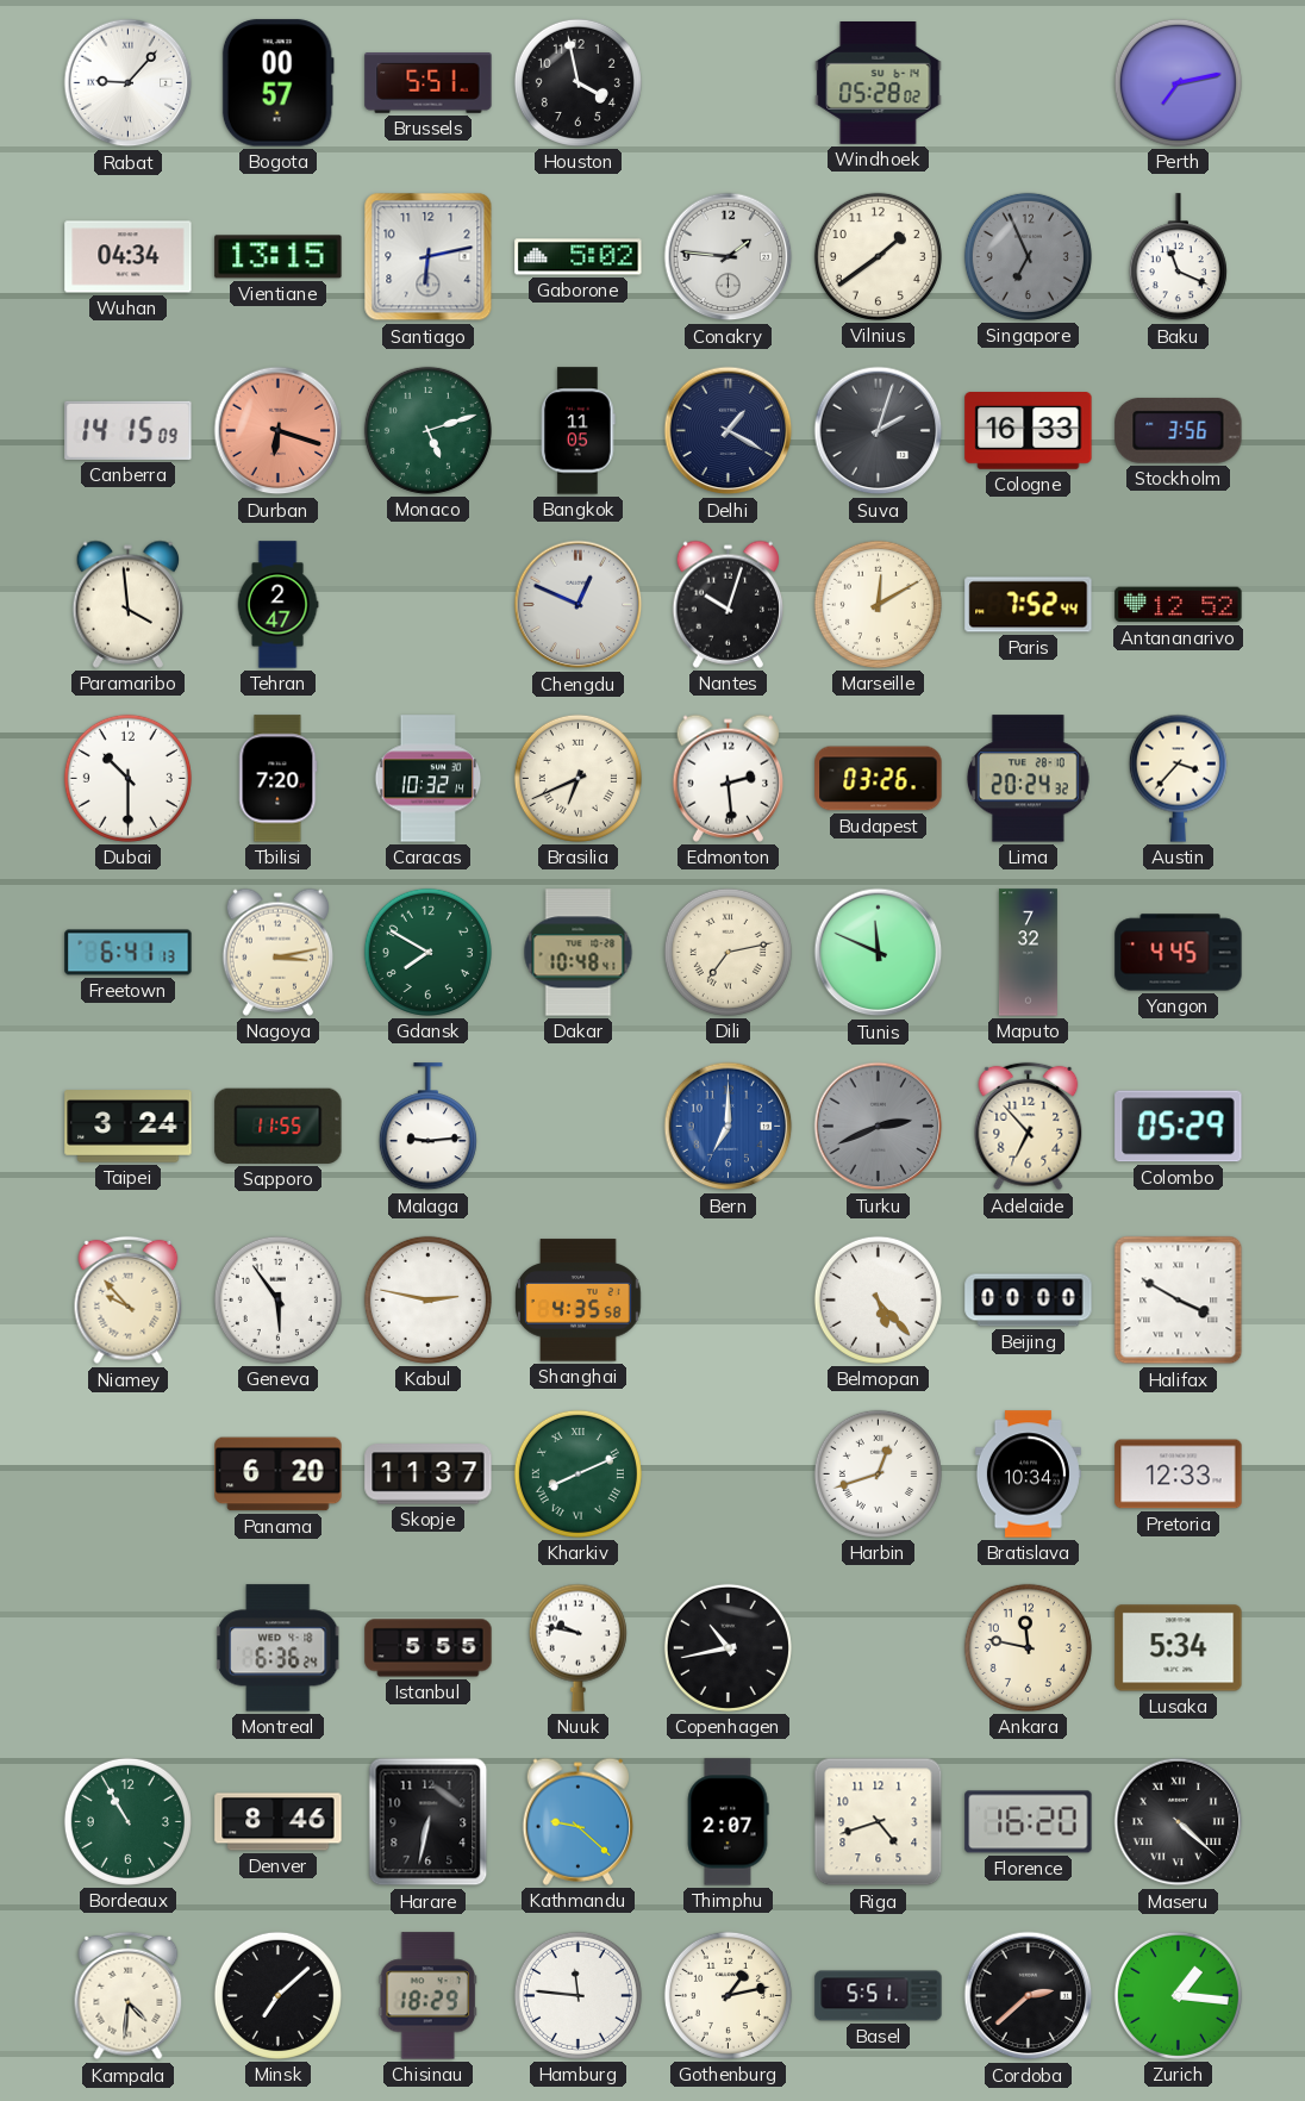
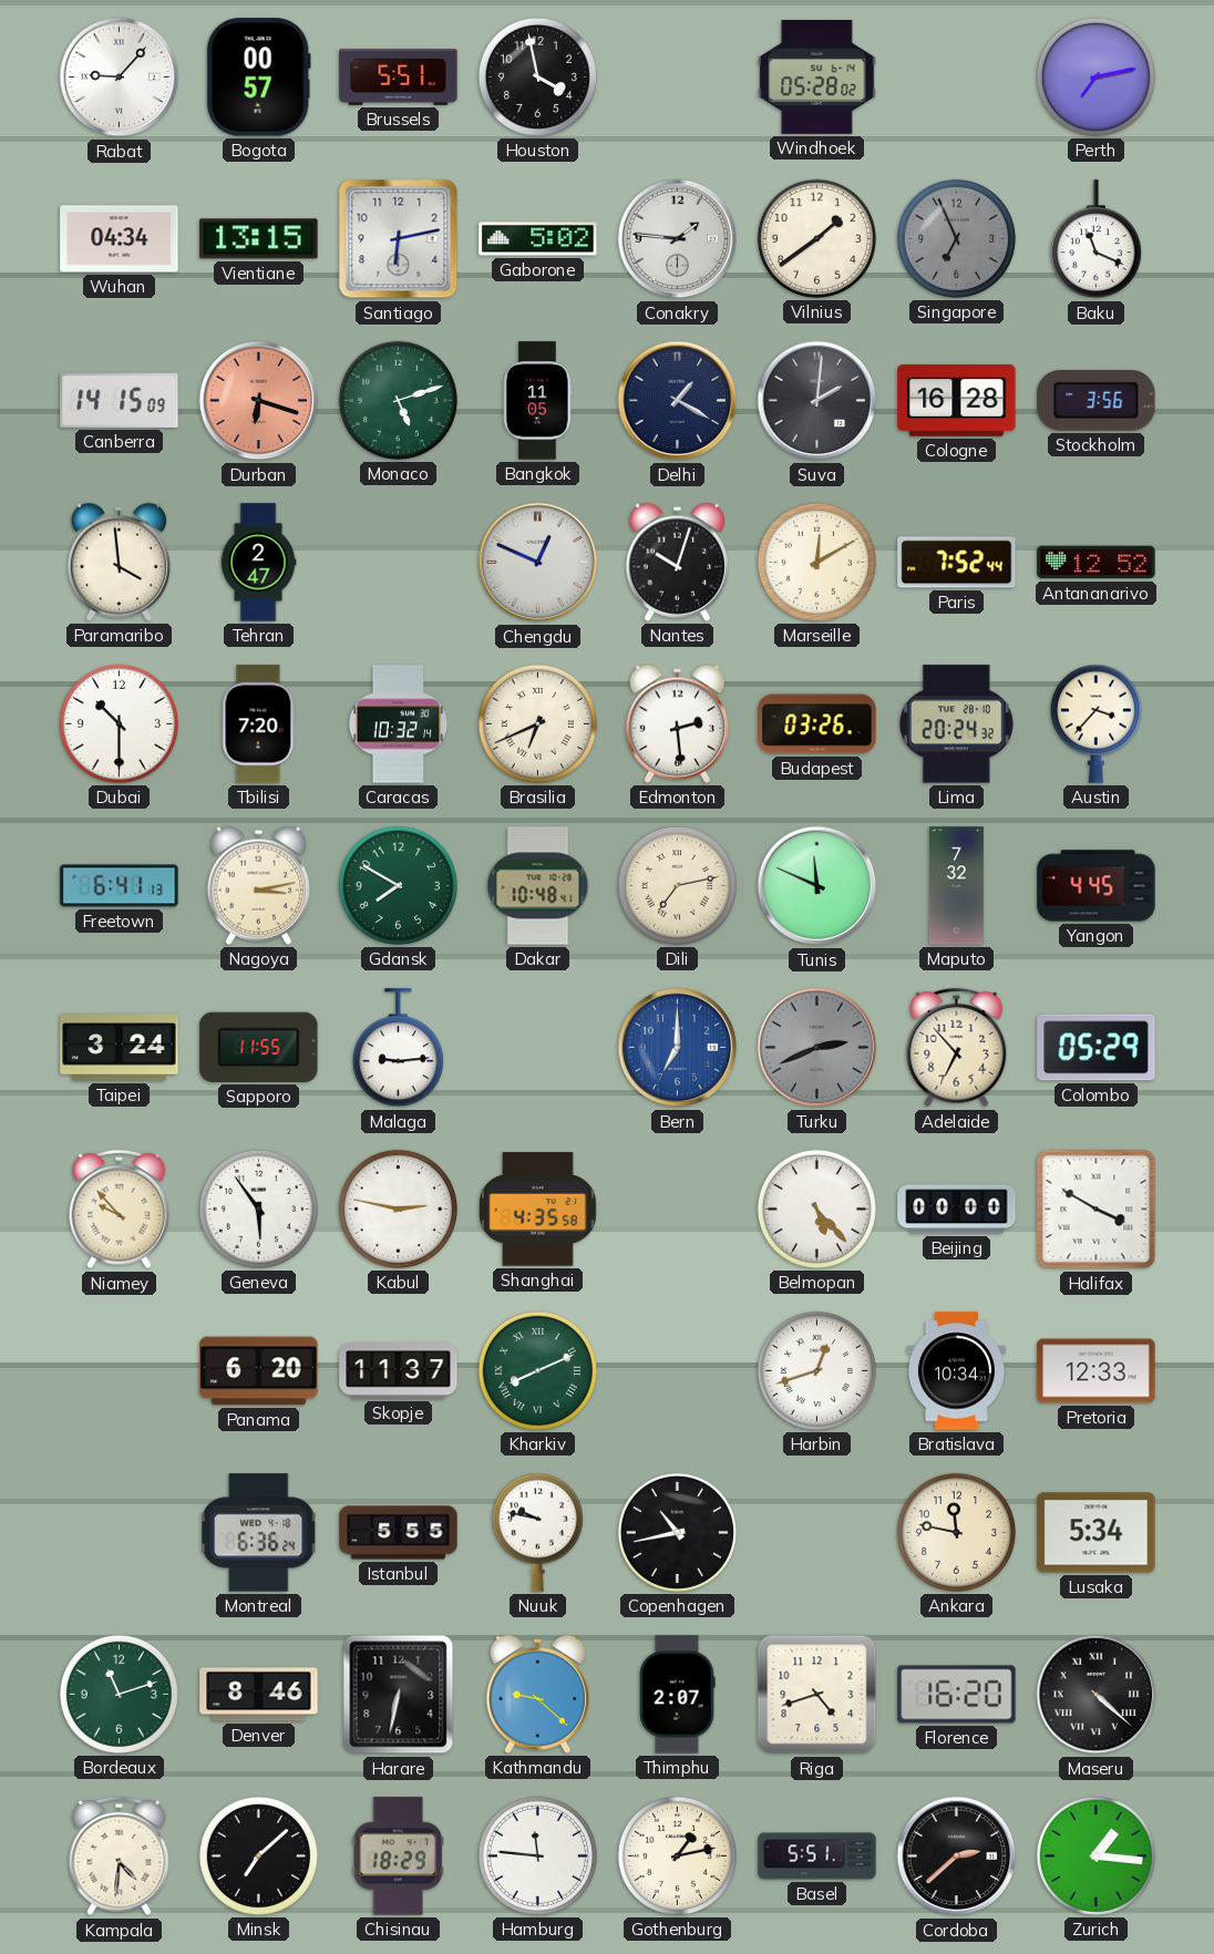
Suva: 2:03 -> 2:01 (817, 401)
Cologne: 16:33 -> 16:28 (957, 401)
Bordeaux: 10:55 -> 11:12 (119, 1694)
